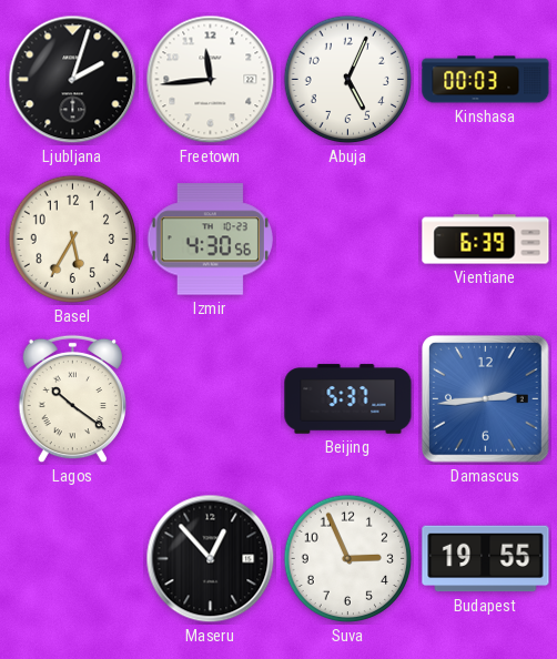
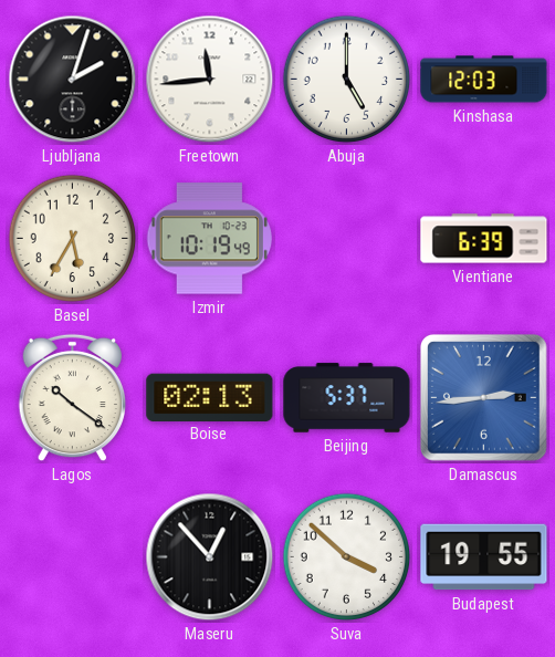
Abuja: 5:04 -> 5:00 (347, 80)
Kinshasa: 00:03 -> 12:03 (484, 80)
Izmir: 4:30 -> 10:19 (209, 239)
Boise: none -> 02:13 (210, 397)
Suva: 2:56 -> 3:52 (347, 557)
